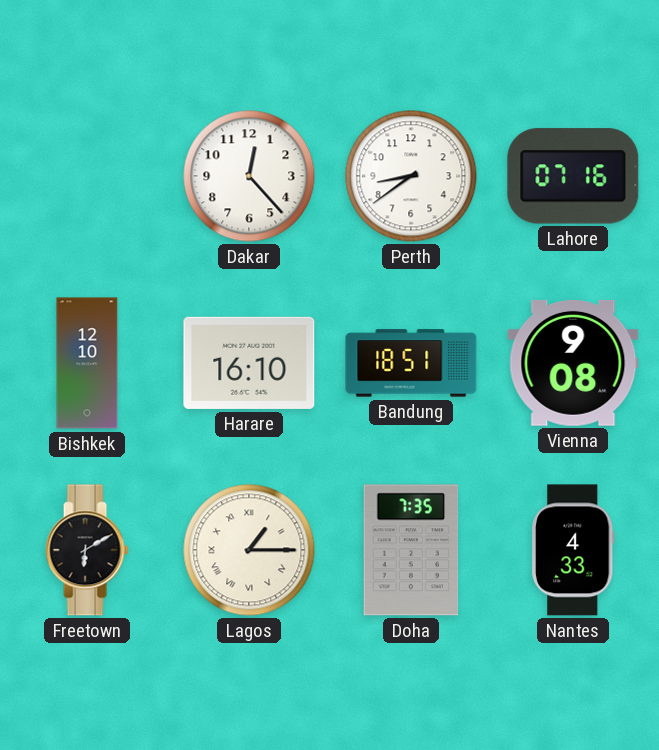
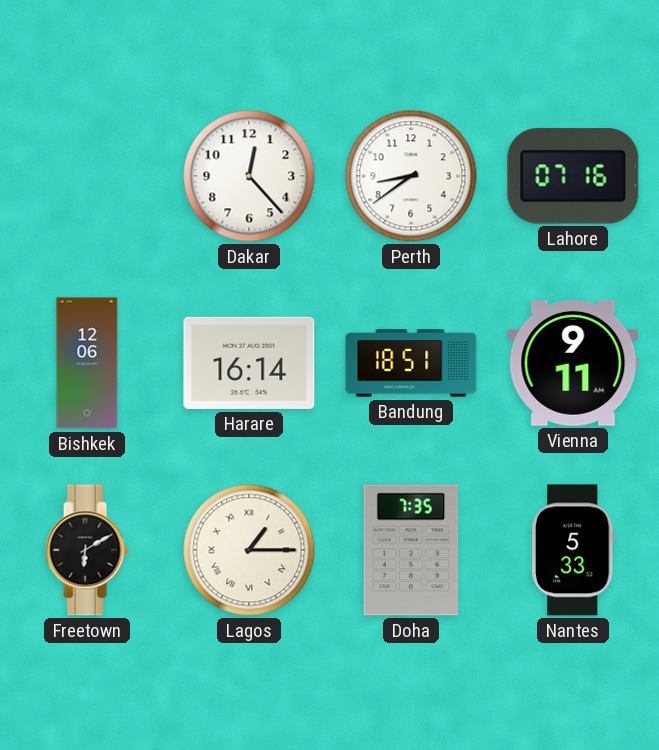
Bishkek: 12:10 -> 12:06 (87, 363)
Harare: 16:10 -> 16:14 (249, 363)
Vienna: 9:08 -> 9:11 (573, 363)
Nantes: 4:33 -> 5:33 (574, 550)
